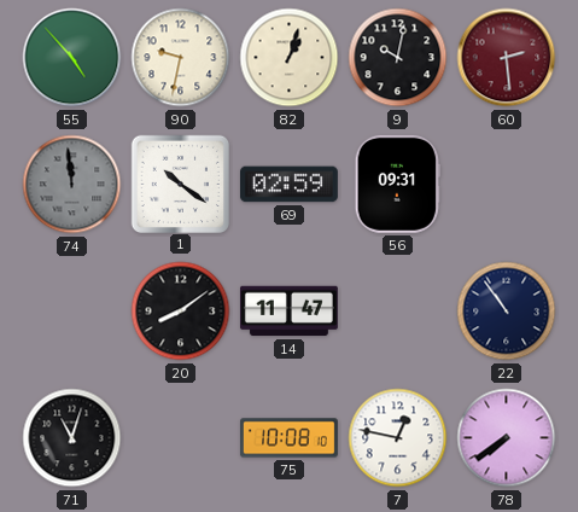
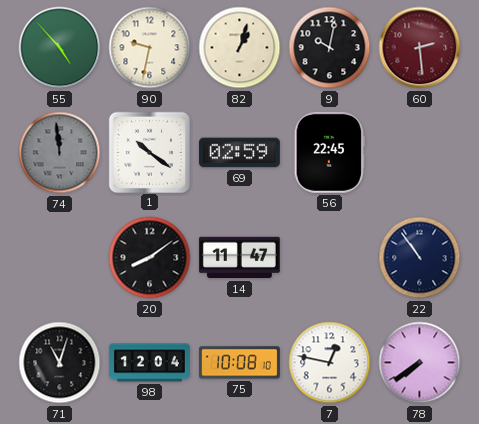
56: 09:31 -> 22:45 (329, 152)
98: none -> 12:04 (150, 363)
